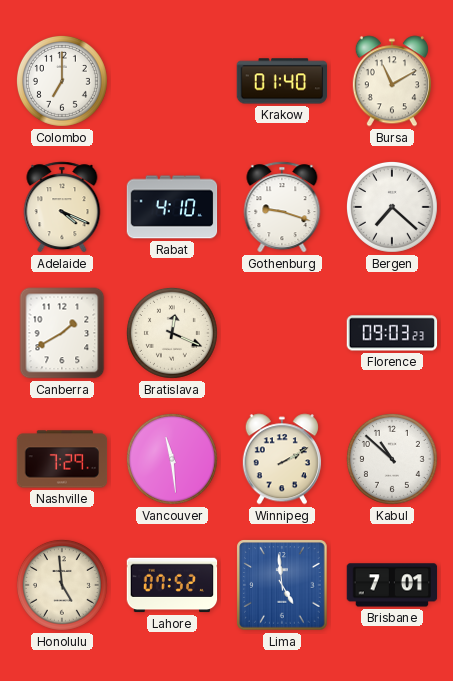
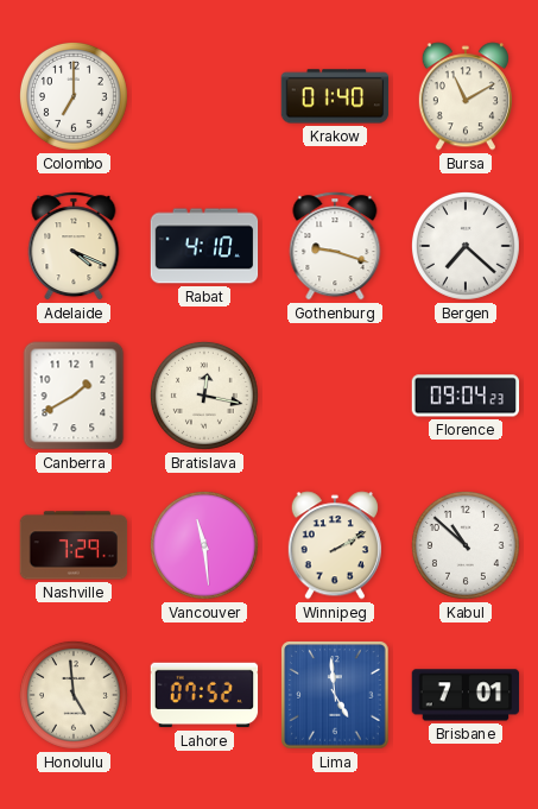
Bratislava: 12:19 -> 12:17 (204, 396)
Florence: 09:03 -> 09:04 (466, 396)
